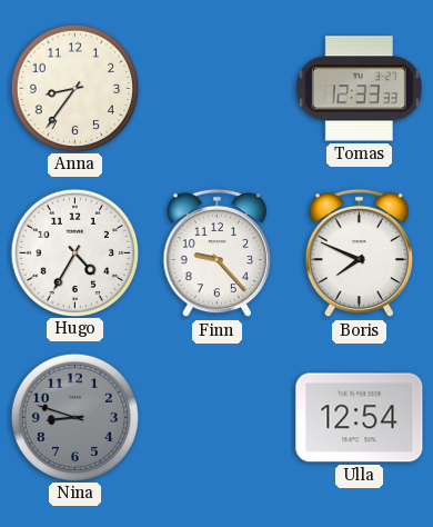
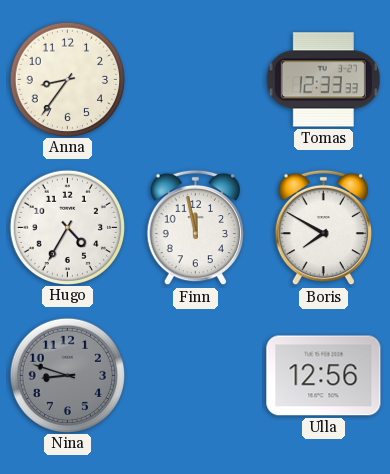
Finn: 9:23 -> 11:58 (195, 228)
Boris: 7:49 -> 7:50 (323, 228)
Ulla: 12:54 -> 12:56 (324, 376)
